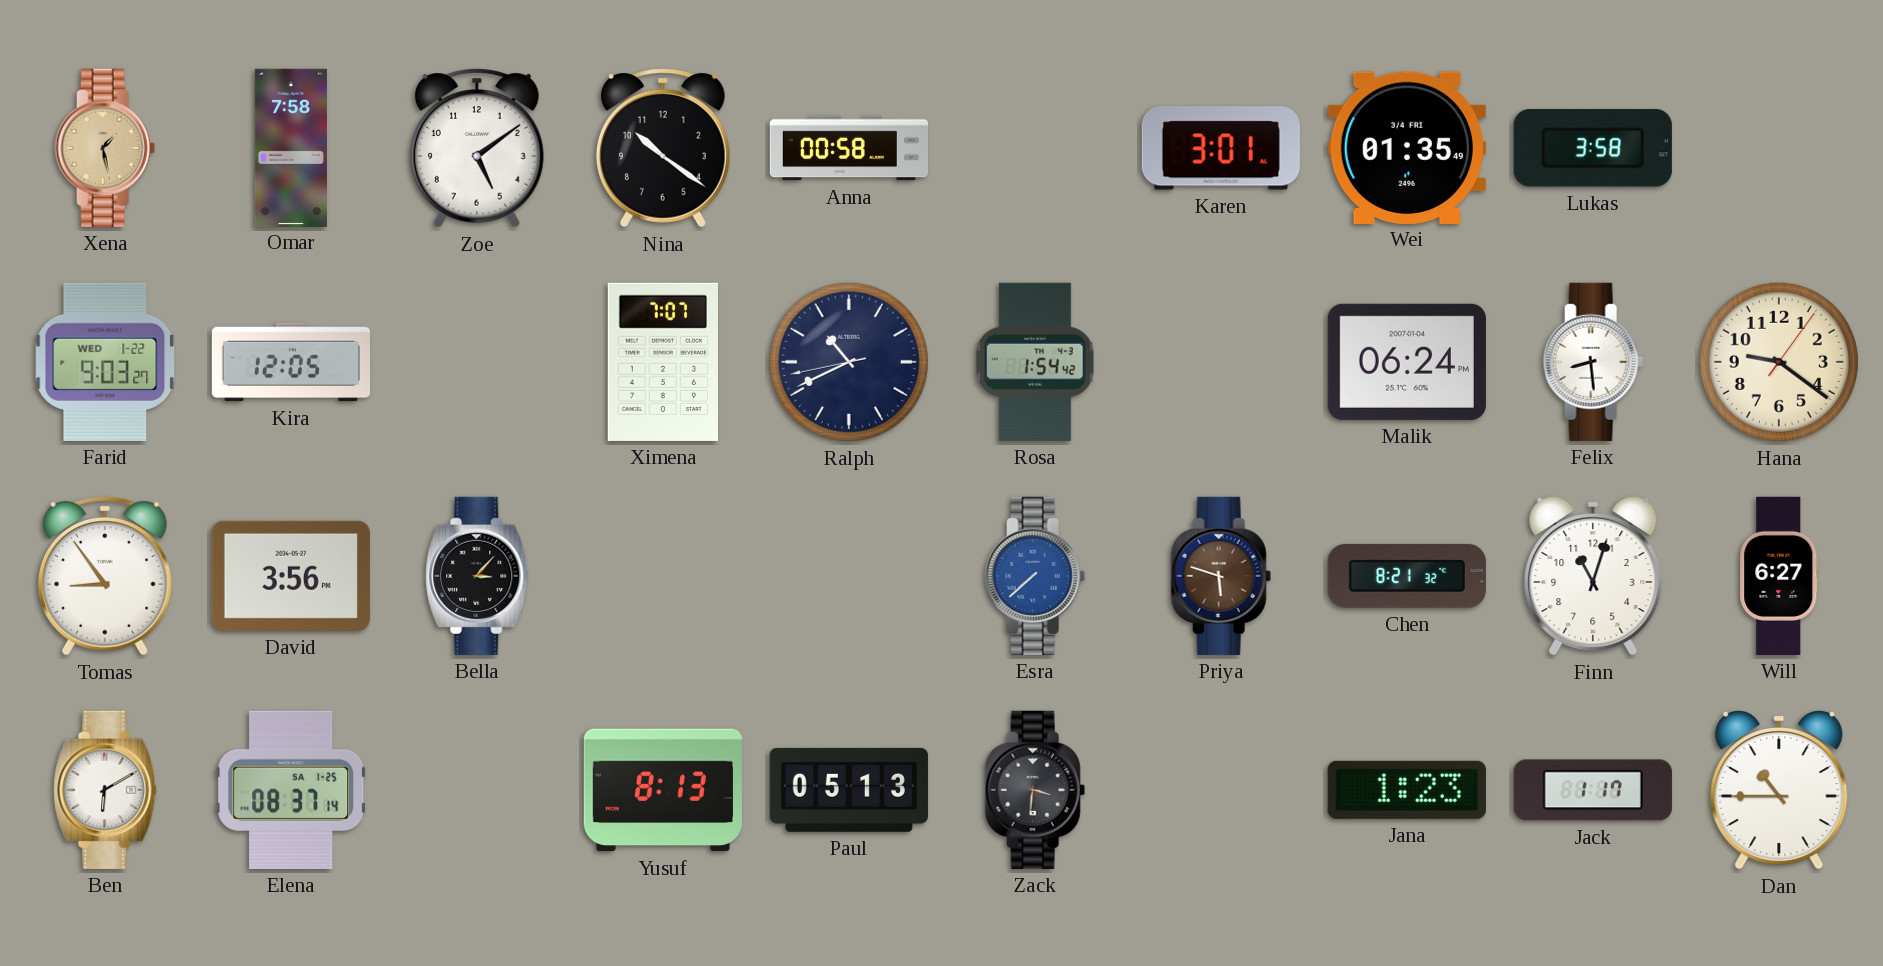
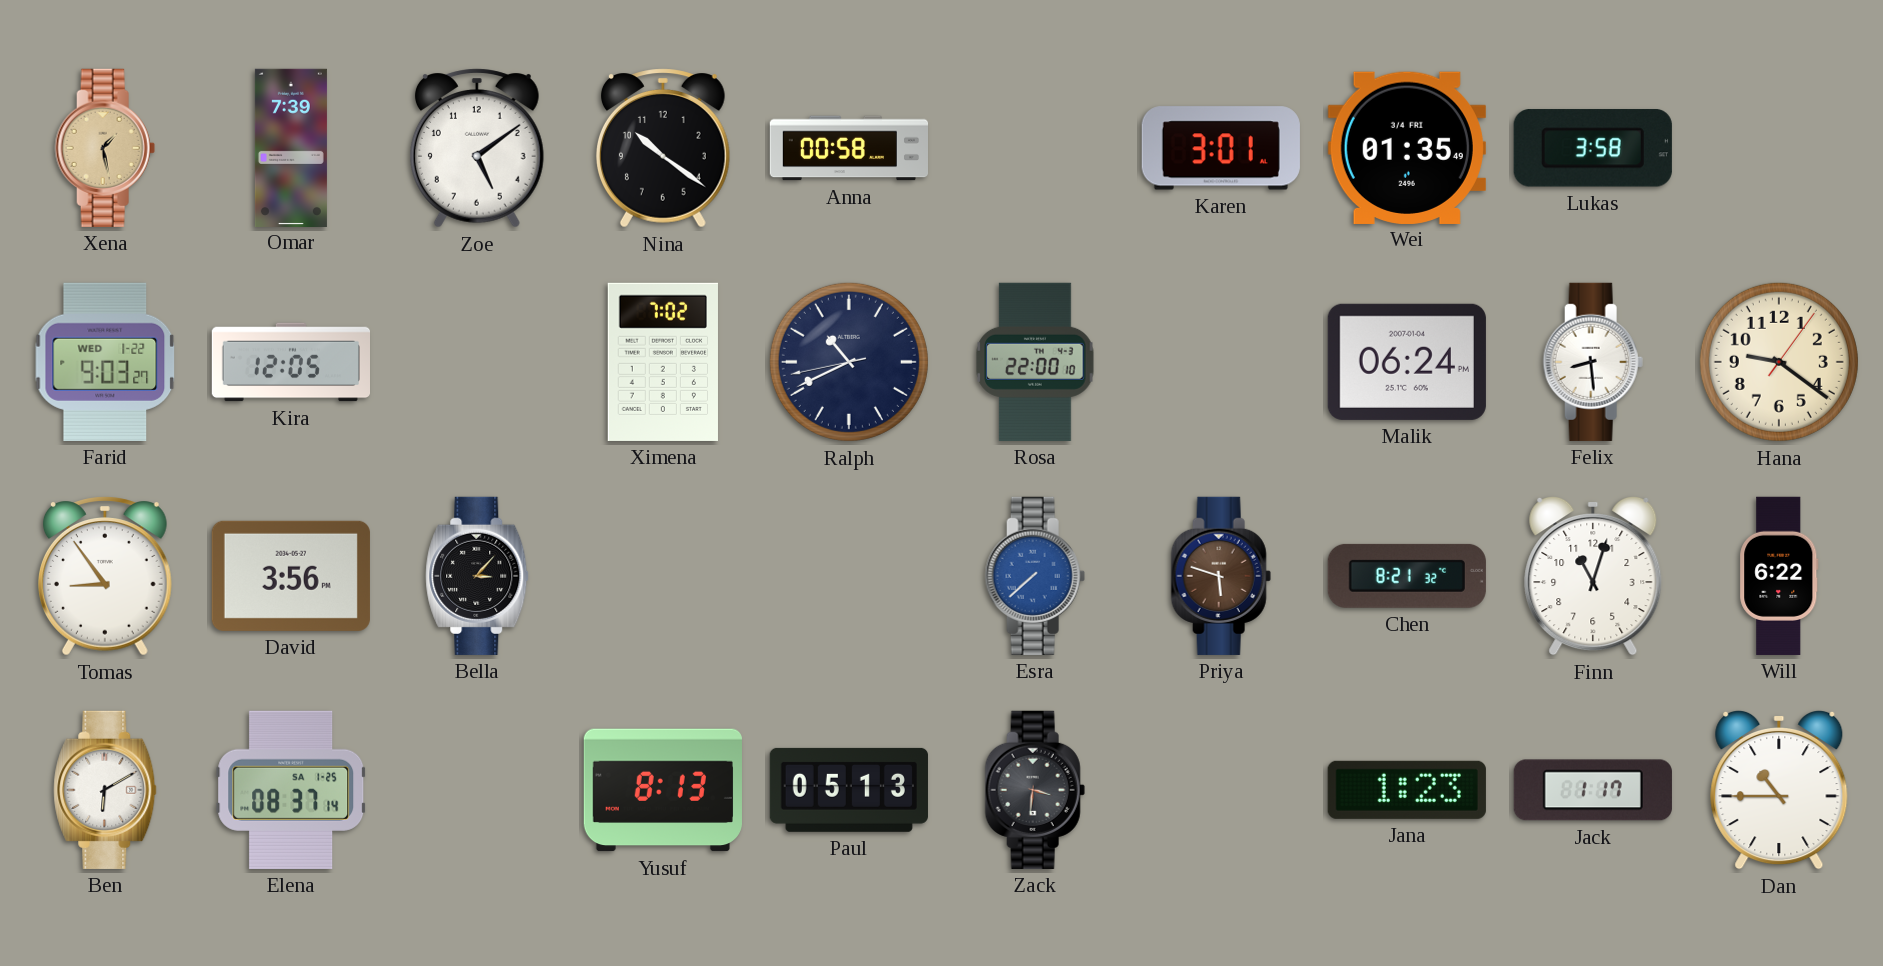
Omar: 7:58 -> 7:39 (291, 147)
Ximena: 7:07 -> 7:02 (663, 362)
Rosa: 1:54 -> 22:00 (1035, 362)
Will: 6:27 -> 6:22 (1779, 576)
